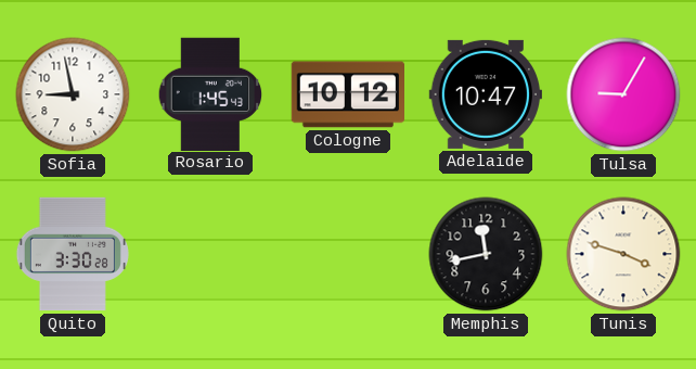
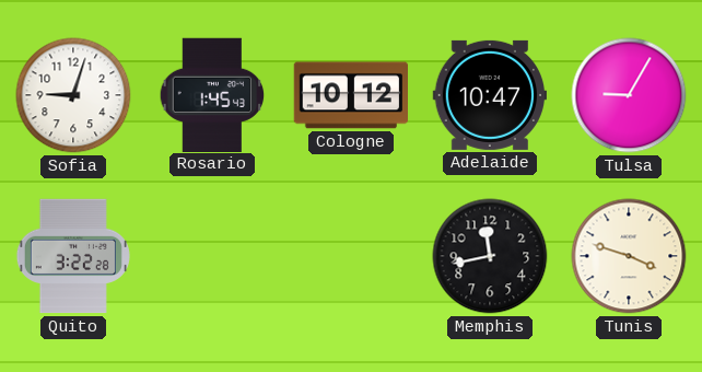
Sofia: 8:58 -> 9:03 (73, 95)
Quito: 3:30 -> 3:22 (73, 256)
